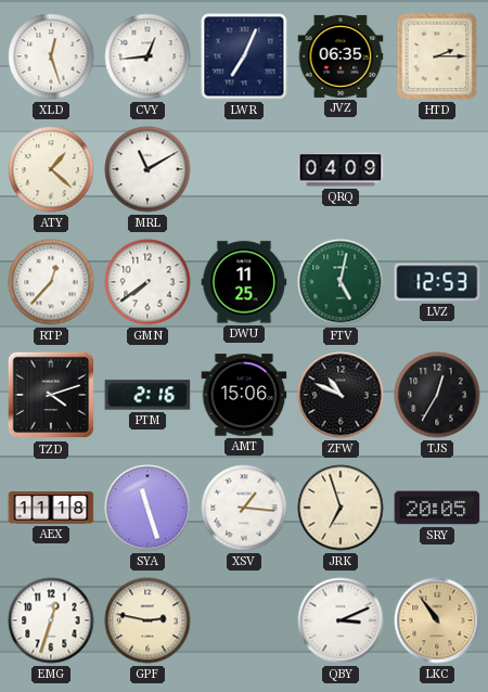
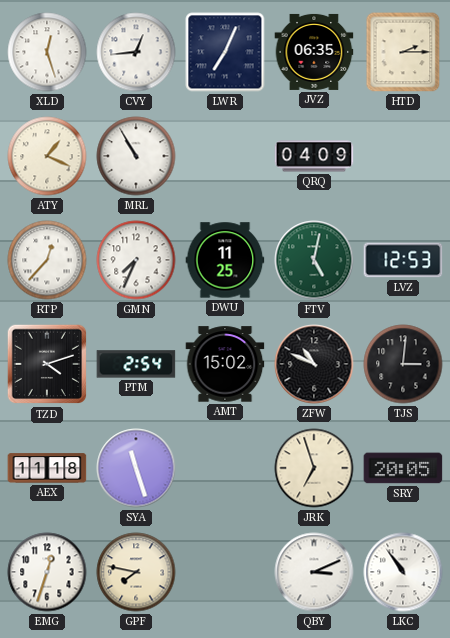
ATY: 1:22 -> 1:19 (47, 156)
MRL: 11:10 -> 10:55 (136, 156)
GMN: 7:39 -> 7:34 (136, 260)
PTM: 2:16 -> 2:54 (136, 364)
AMT: 15:06 -> 15:02 (225, 364)
TJS: 12:35 -> 3:01 (403, 364)
XSV: 1:16 -> none (244, 508)
GPF: 2:47 -> 7:47 (136, 572)
LKC dial: champagne -> white (403, 572)
